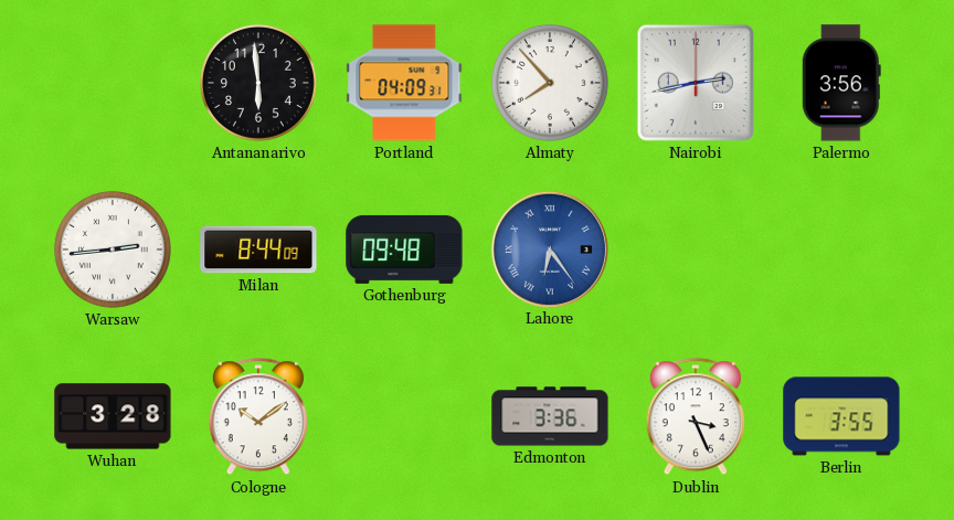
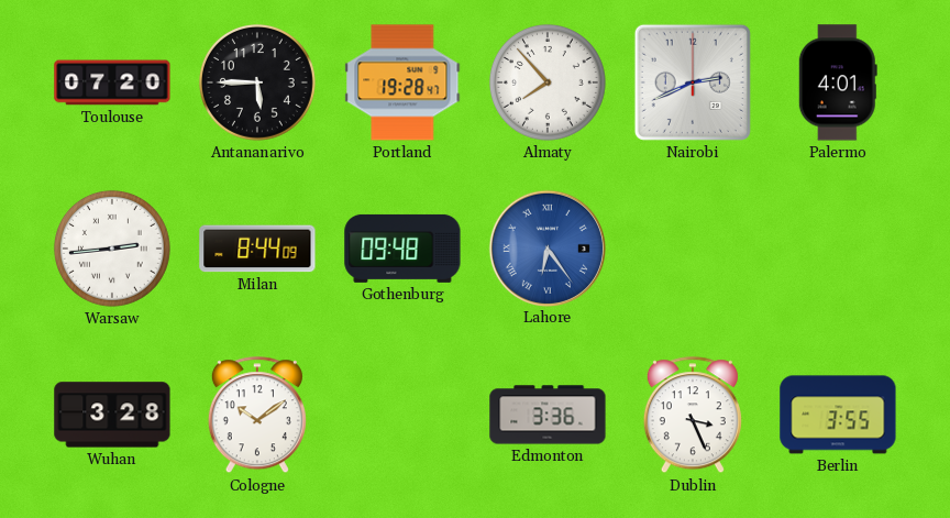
Toulouse: none -> 07:20 (112, 82)
Antananarivo: 5:59 -> 5:45 (257, 82)
Portland: 04:09 -> 19:28 (402, 82)
Nairobi: 2:43 -> 2:41 (693, 82)
Palermo: 3:56 -> 4:01 (838, 82)
